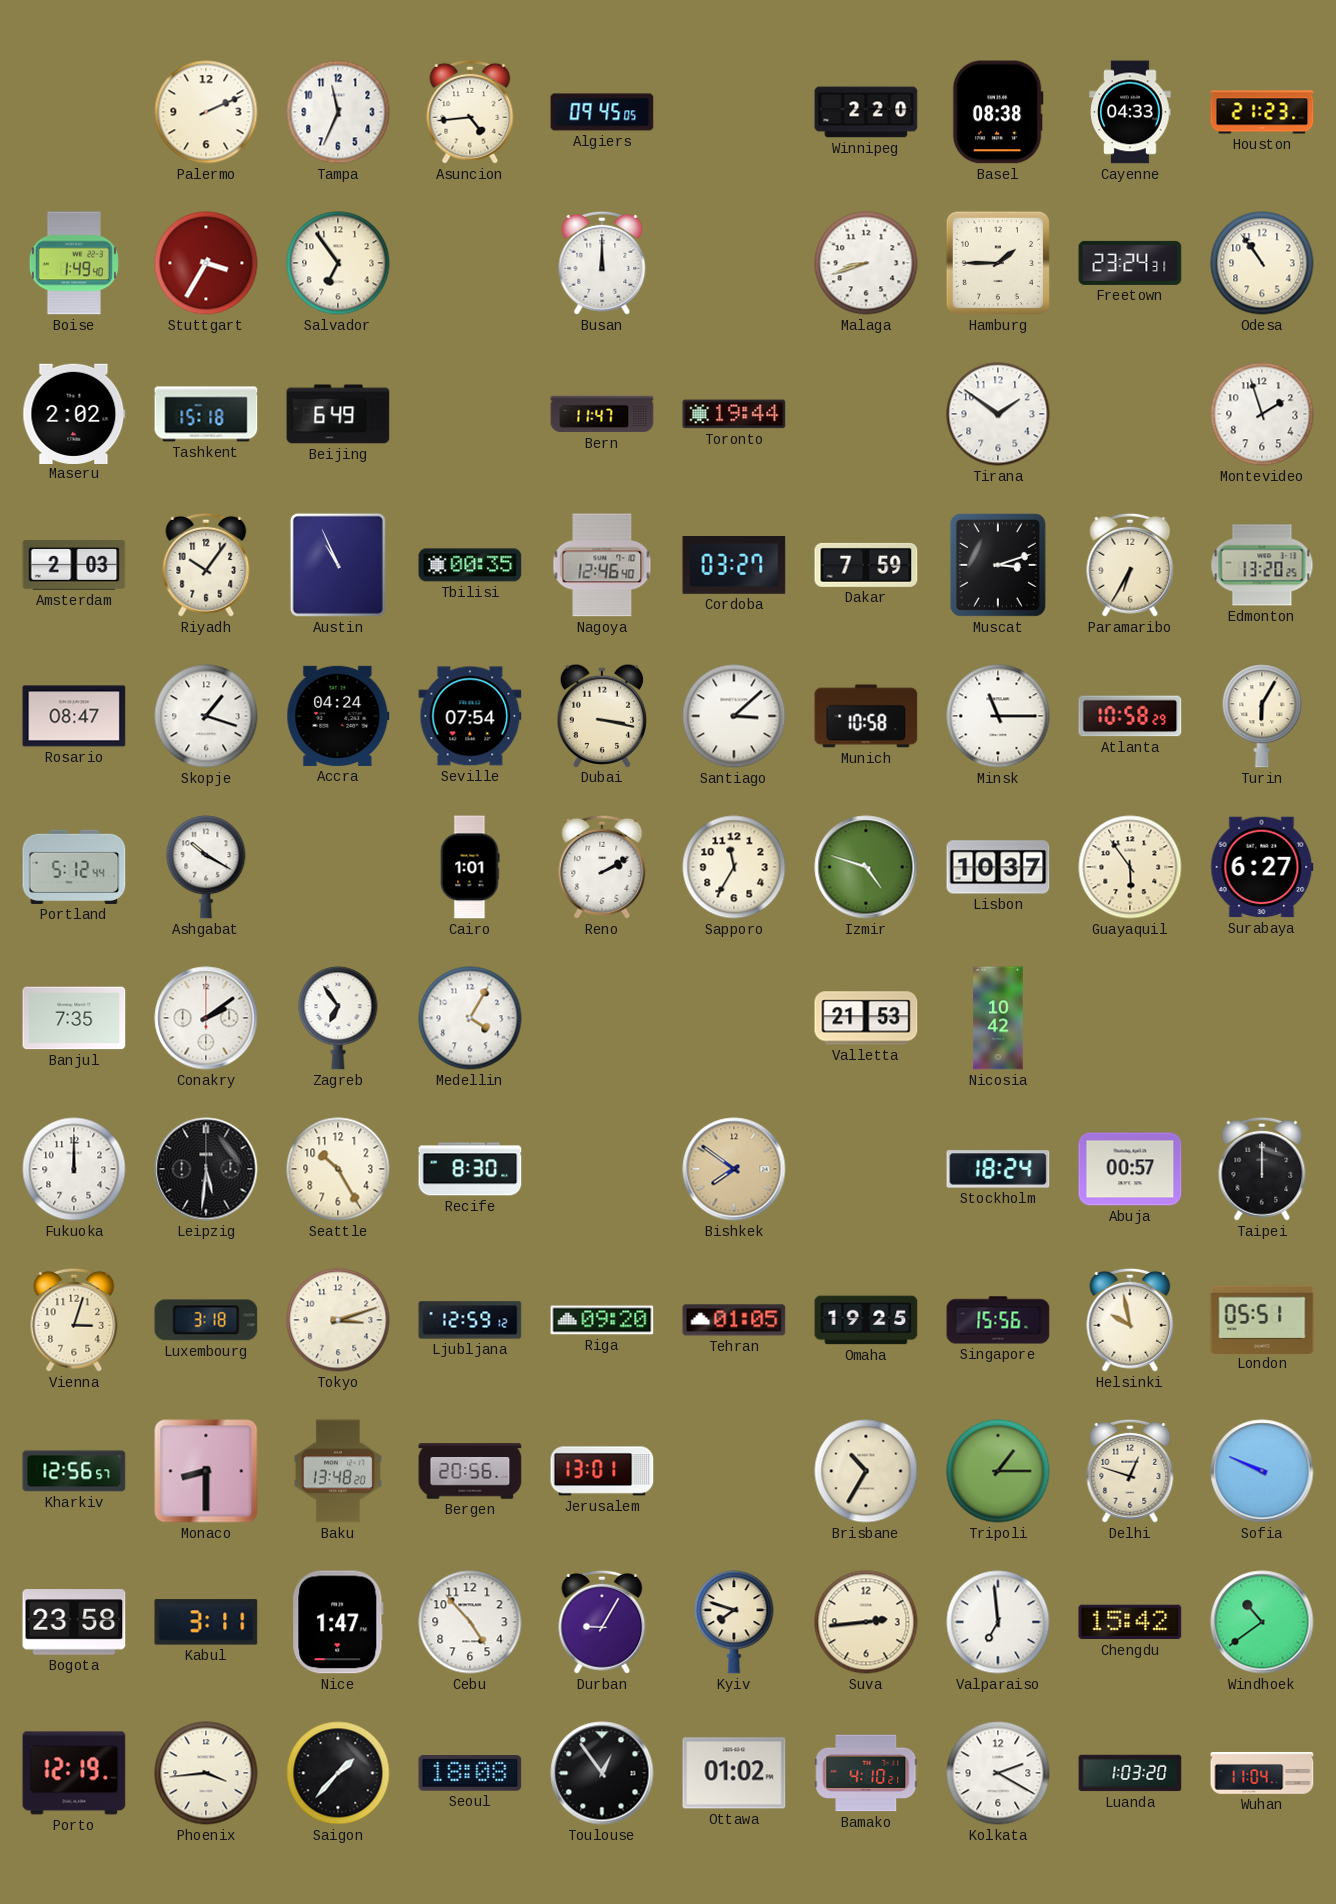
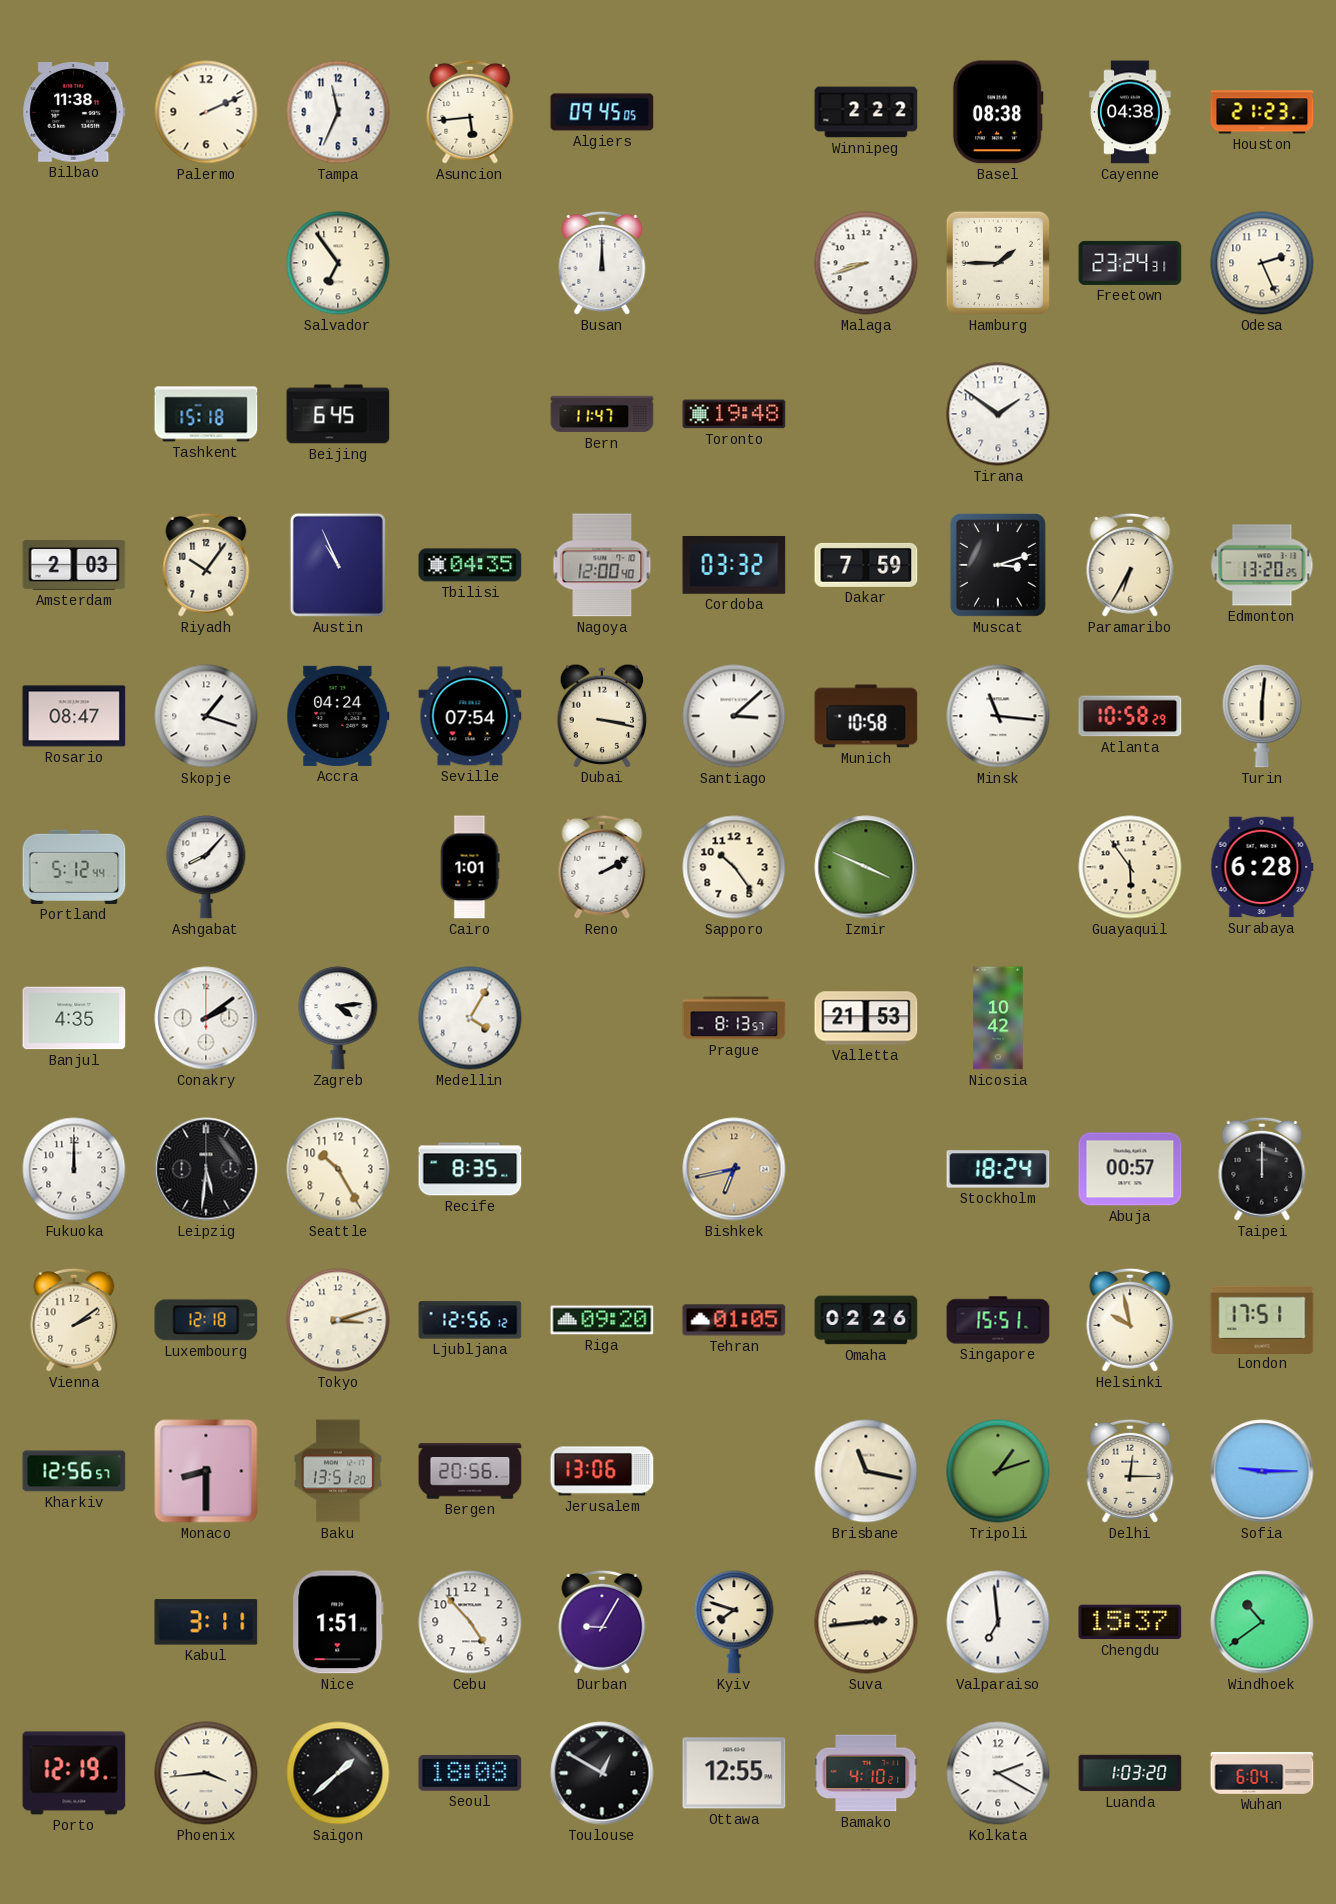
Bilbao: none -> 11:38 (74, 113)
Asuncion: 4:44 -> 5:44 (470, 112)
Winnipeg: 2:20 -> 2:22 (866, 112)
Cayenne: 04:33 -> 04:38 (1130, 112)
Boise: 1:49 -> none (74, 263)
Stuttgart: 3:35 -> none (206, 263)
Odesa: 10:54 -> 2:26 (1262, 263)
Maseru: 2:02 -> none (74, 413)
Beijing: 6:49 -> 6:45 (338, 414)
Toronto: 19:44 -> 19:48 (734, 414)
Montevideo: 1:57 -> none (1262, 414)
Tbilisi: 00:35 -> 04:35 (470, 565)
Nagoya: 12:46 -> 12:00 (602, 565)
Cordoba: 03:27 -> 03:32 (734, 565)
Minsk: 11:15 -> 11:16 (998, 716)
Turin: 6:05 -> 6:01 (1262, 716)
Ashgabat: 10:20 -> 8:07 (206, 867)
Sapporo: 11:35 -> 10:24 (734, 867)
Izmir: 4:48 -> 3:49 (866, 867)
Lisbon: 10:37 -> none (998, 867)
Surabaya: 6:27 -> 6:28 (1262, 867)
Banjul: 7:35 -> 4:35 (74, 1018)
Zagreb: 6:54 -> 4:14 (338, 1018)
Prague: none -> 8:13 (734, 1018)
Recife: 8:30 -> 8:35 (470, 1169)
Bishkek: 7:51 -> 6:43 (734, 1169)
Vienna: 3:03 -> 2:09 (74, 1320)
Luxembourg: 3:18 -> 12:18 (206, 1320)
Ljubljana: 12:59 -> 12:56 (470, 1320)
Omaha: 19:25 -> 02:26 (866, 1320)
Singapore: 15:56 -> 15:51 (998, 1320)
London: 05:51 -> 17:51 (1262, 1319)
Baku: 13:48 -> 13:51 (338, 1471)
Jerusalem: 13:01 -> 13:06 (602, 1471)
Brisbane: 10:35 -> 11:17 (866, 1471)
Tripoli: 1:15 -> 1:12 (998, 1471)
Delhi: 12:48 -> 12:15 (1130, 1471)
Sofia: 9:49 -> 9:15 (1262, 1471)
Bogota: 23:58 -> none (74, 1622)
Nice: 1:47 -> 1:51 (338, 1622)
Chengdu: 15:42 -> 15:37 (1130, 1622)
Saigon: 1:37 -> 1:38 (338, 1773)
Toulouse: 12:54 -> 12:50 (602, 1773)
Ottawa: 01:02 -> 12:55 (734, 1773)
Wuhan: 11:04 -> 6:04 (1262, 1773)
